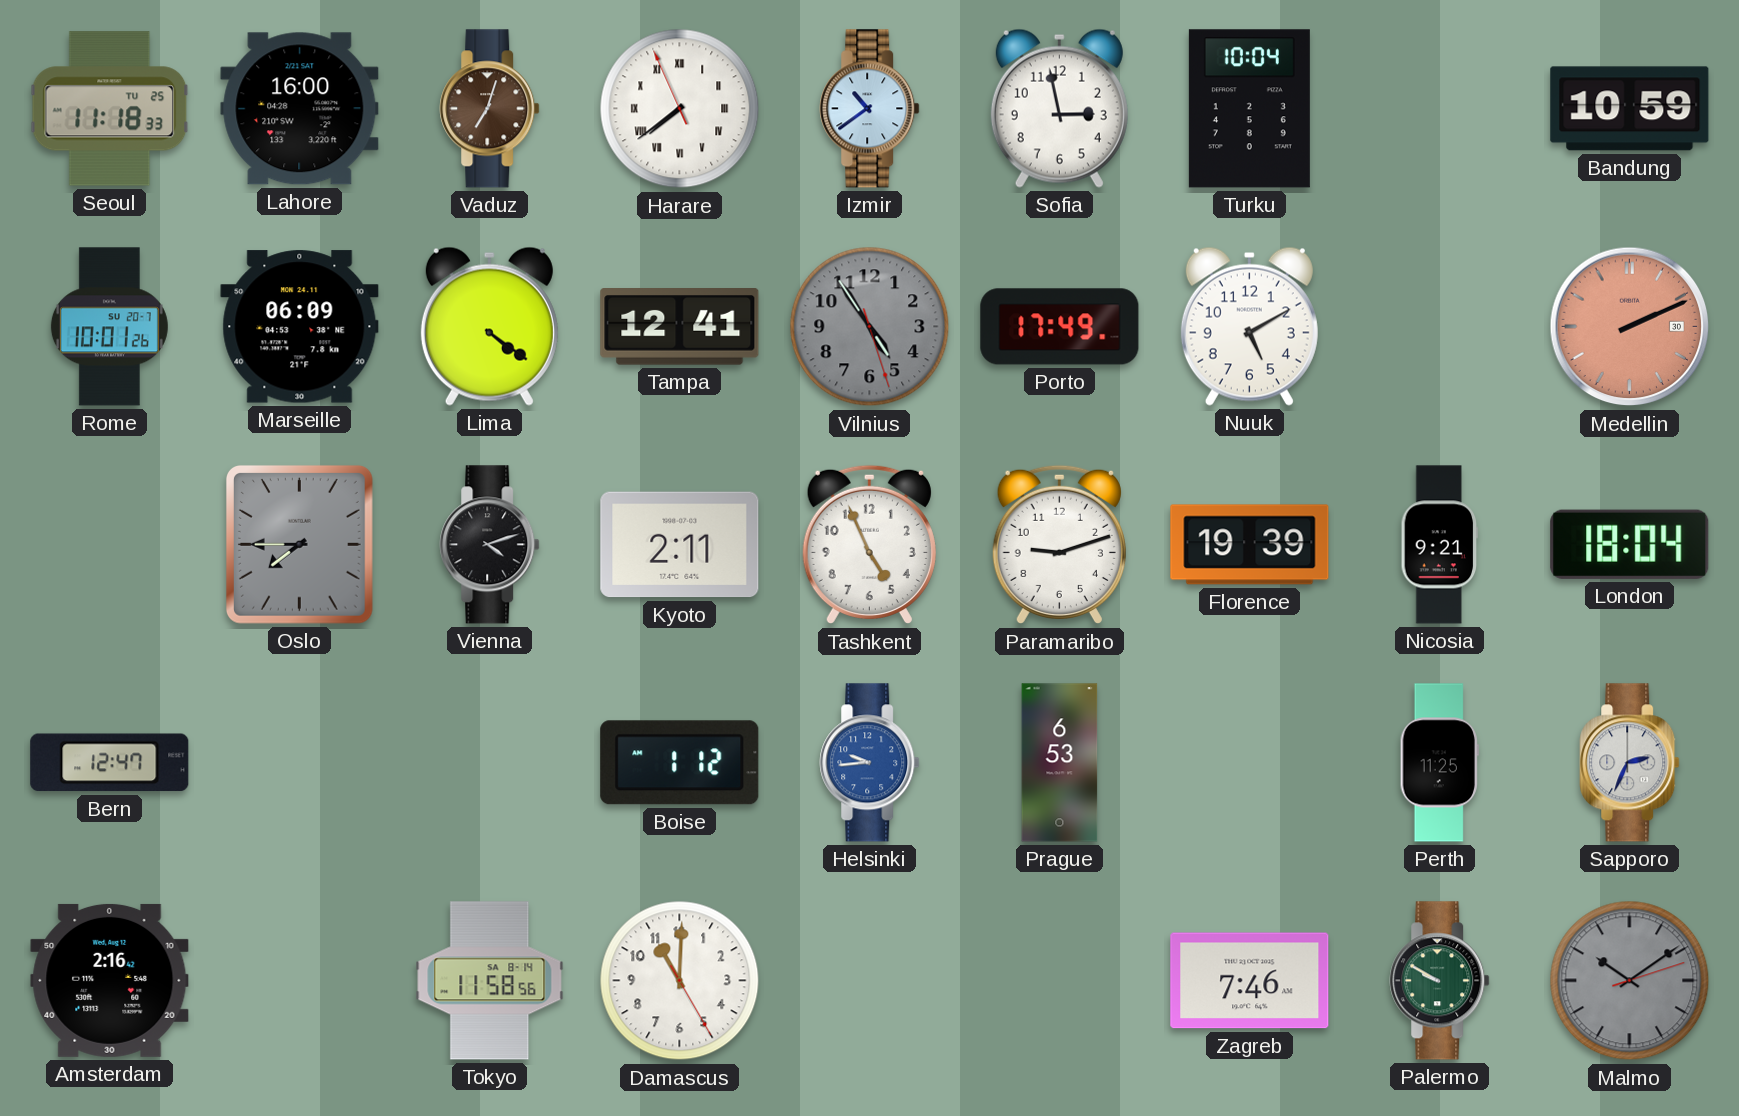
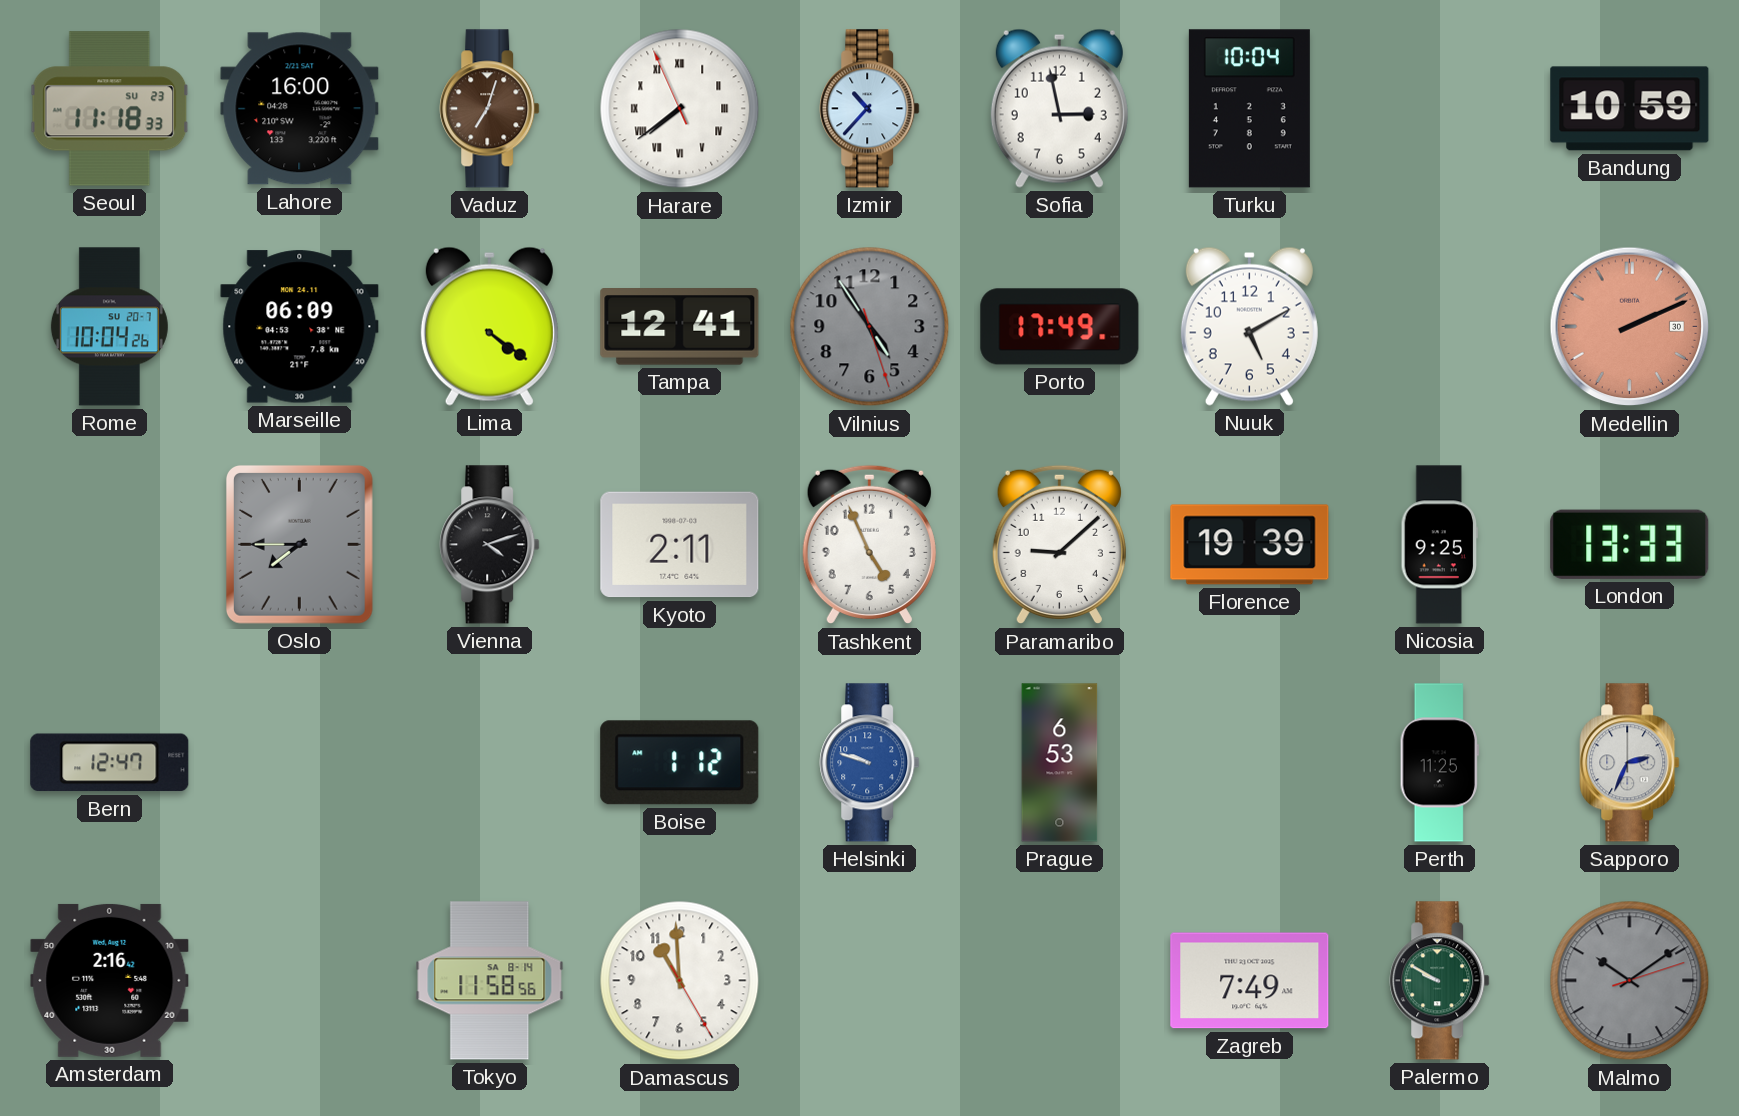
Seoul date: TU 25 -> SU 23 (110, 109)
Izmir: 10:39 -> 10:37 (870, 109)
Rome: 10:01 -> 10:04 (109, 327)
Paramaribo: 9:12 -> 9:08 (1059, 545)
Nicosia: 9:21 -> 9:25 (1440, 545)
London: 18:04 -> 13:33 (1630, 544)
Helsinki: 9:44 -> 9:48 (870, 763)
Damascus: 11:00 -> 10:59 (680, 981)
Zagreb: 7:46 -> 7:49 (1250, 981)
